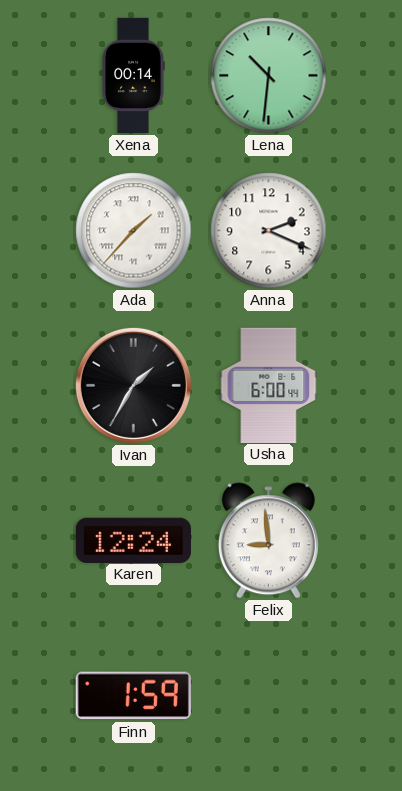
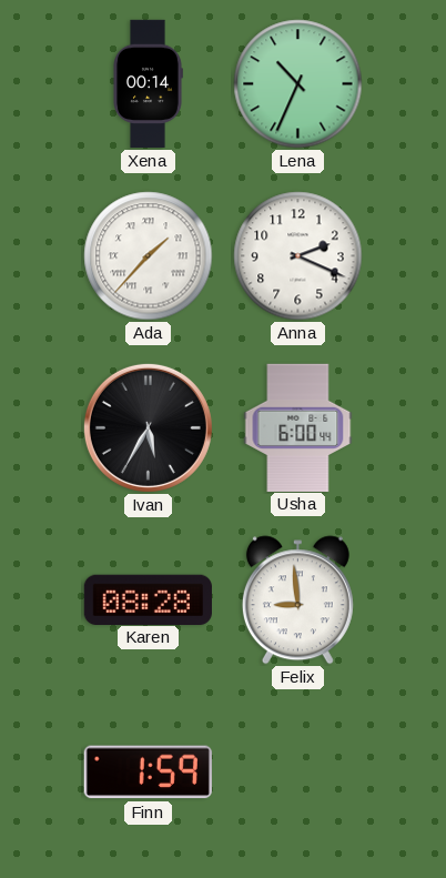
Lena: 10:31 -> 10:34 (298, 84)
Ivan: 1:35 -> 5:35 (148, 427)
Karen: 12:24 -> 08:28 (148, 599)
